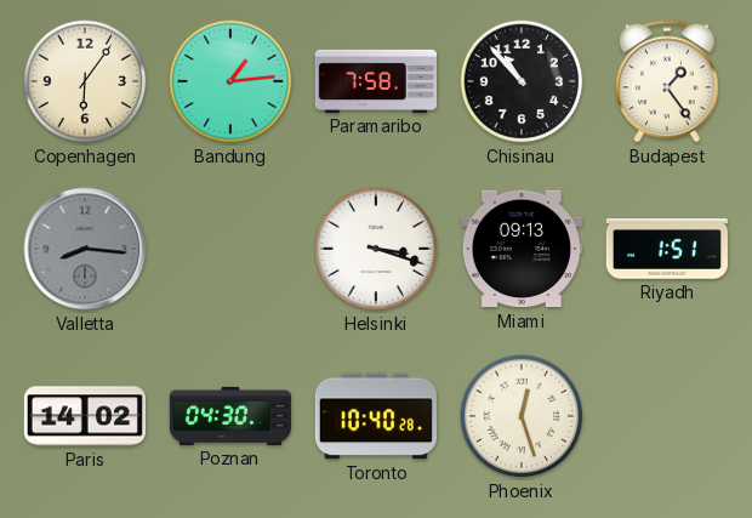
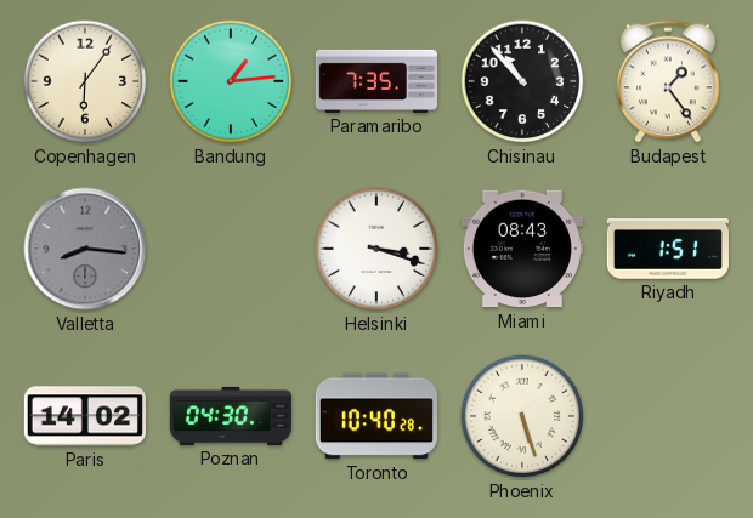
Paramaribo: 7:58 -> 7:35 (375, 81)
Miami: 09:13 -> 08:43 (522, 249)
Phoenix: 12:27 -> 5:27 (522, 416)
